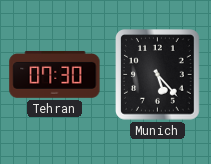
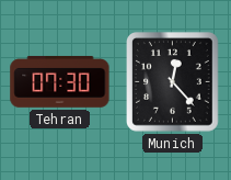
Munich: 5:23 -> 12:23 (173, 82)
